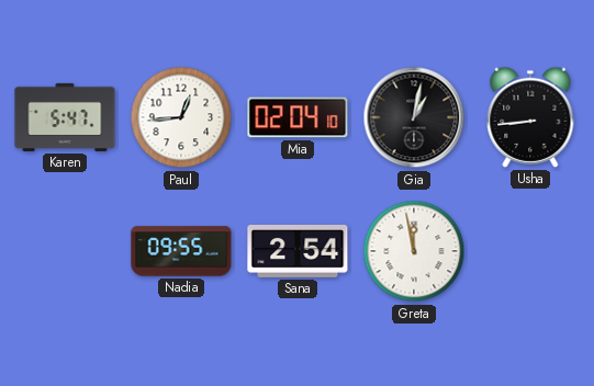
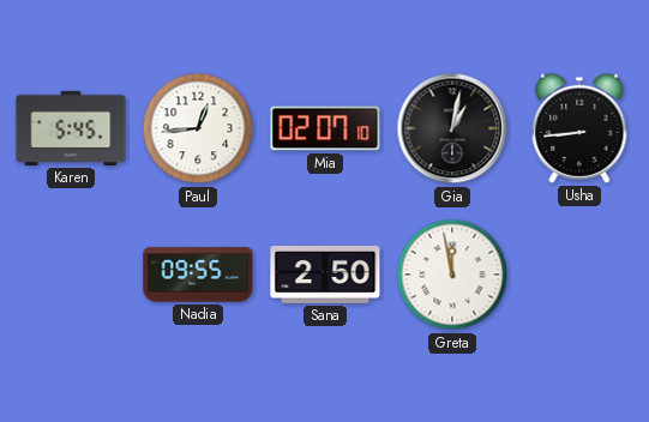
Karen: 5:47 -> 5:45 (71, 128)
Mia: 02:04 -> 02:07 (325, 128)
Sana: 2:54 -> 2:50 (325, 275)
